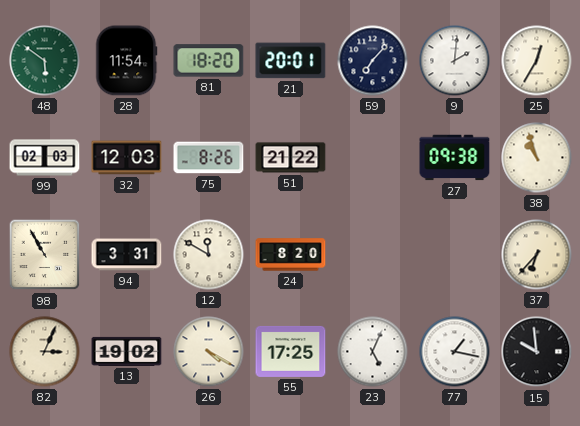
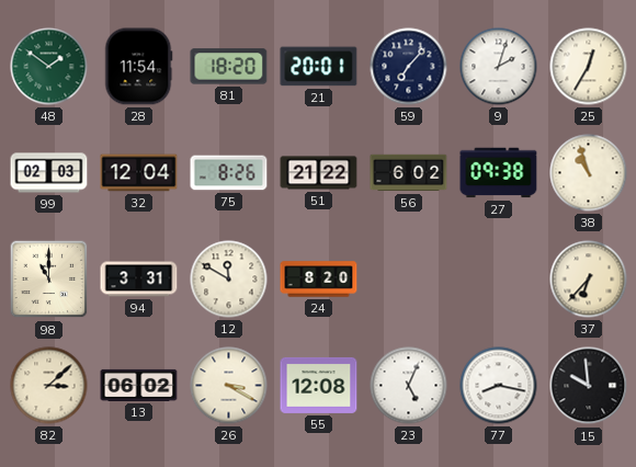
48: 5:51 -> 1:51 (49, 67)
9: 2:01 -> 2:03 (499, 67)
32: 12:03 -> 12:04 (139, 173)
56: none -> 6:02 (409, 173)
98: 10:55 -> 11:00 (49, 280)
82: 3:04 -> 3:08 (49, 386)
13: 19:02 -> 06:02 (139, 385)
26: 4:20 -> 3:20 (229, 386)
55: 17:25 -> 12:08 (319, 385)
77: 1:17 -> 8:17 (499, 386)
